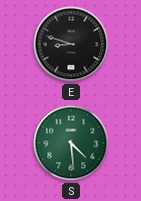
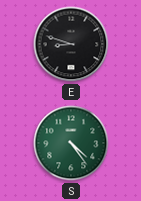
S: 4:29 -> 4:24 (71, 143)
